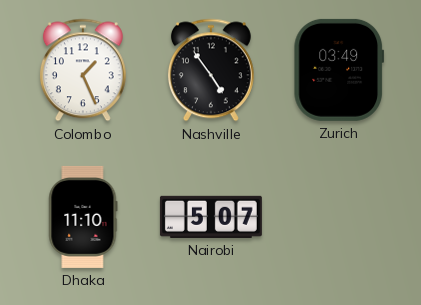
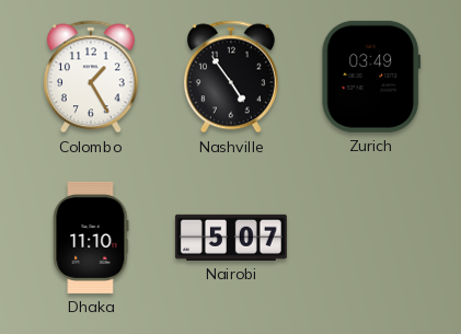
Colombo: 1:26 -> 1:25 (91, 77)
